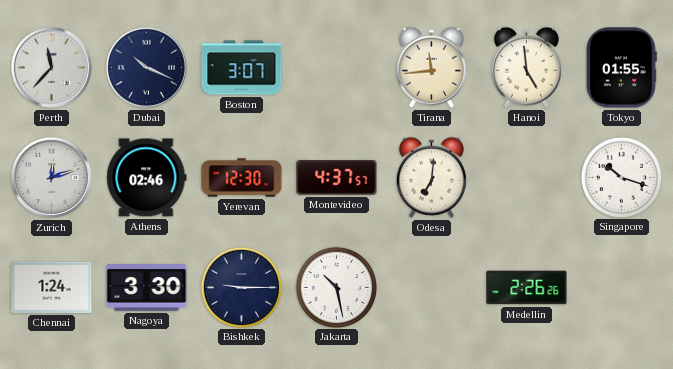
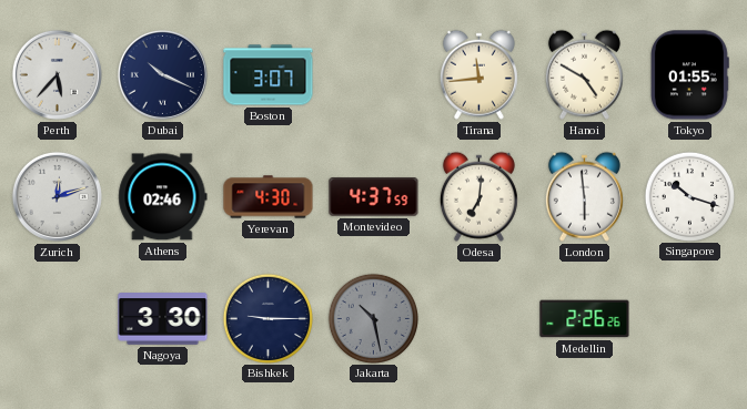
Perth: 11:37 -> 5:37 (57, 74)
Hanoi: 4:59 -> 4:50 (584, 74)
Yerevan: 12:30 -> 4:30 (269, 197)
Montevideo: 4:37:57 -> 4:37:59 (374, 197)
London: none -> 5:59 (584, 196)
Chennai: 1:24 -> none (52, 287)
Jakarta dial: white -> grey (373, 318)
